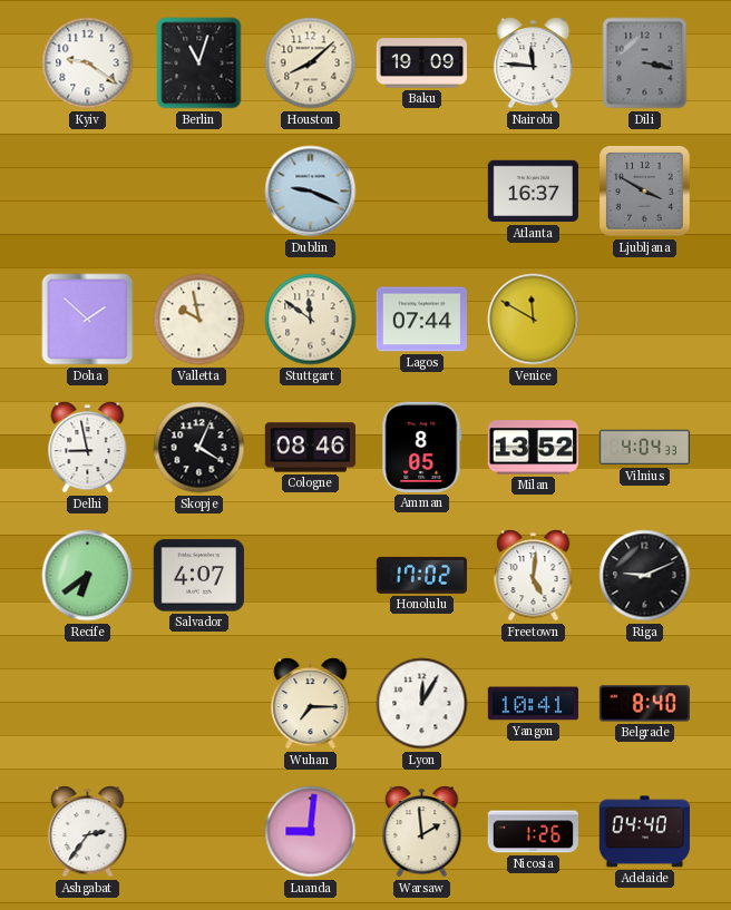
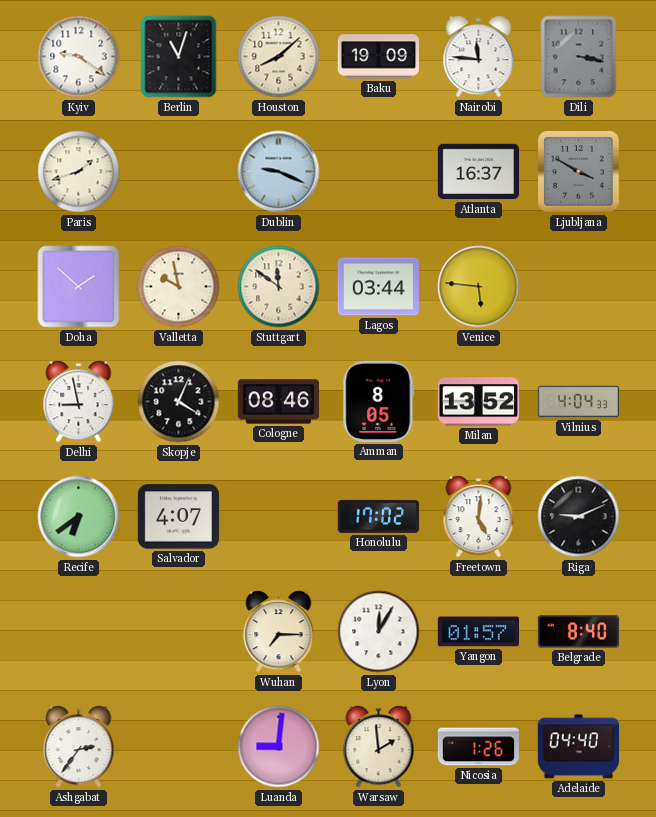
Paris: none -> 1:42 (79, 172)
Lagos: 07:44 -> 03:44 (378, 287)
Venice: 11:50 -> 5:46 (479, 287)
Yangon: 10:41 -> 01:57 (478, 632)
